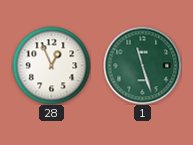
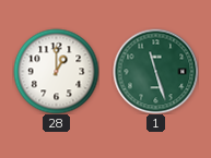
28: 12:56 -> 1:00 (56, 71)
